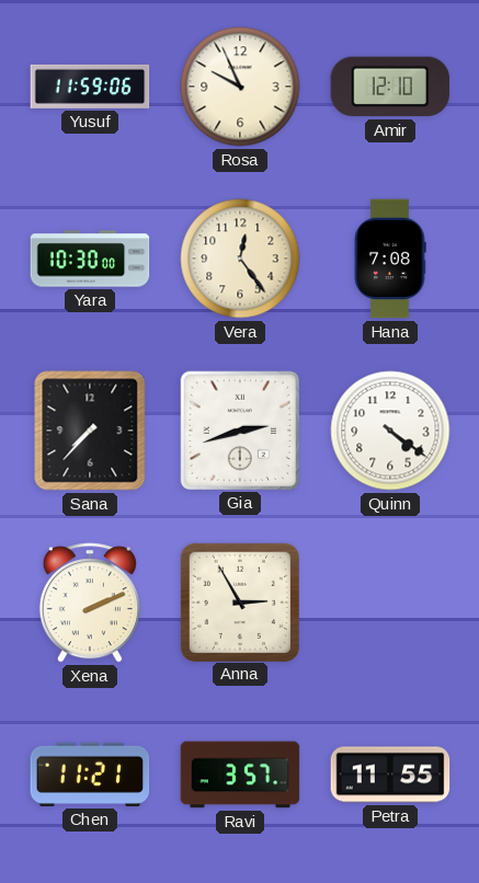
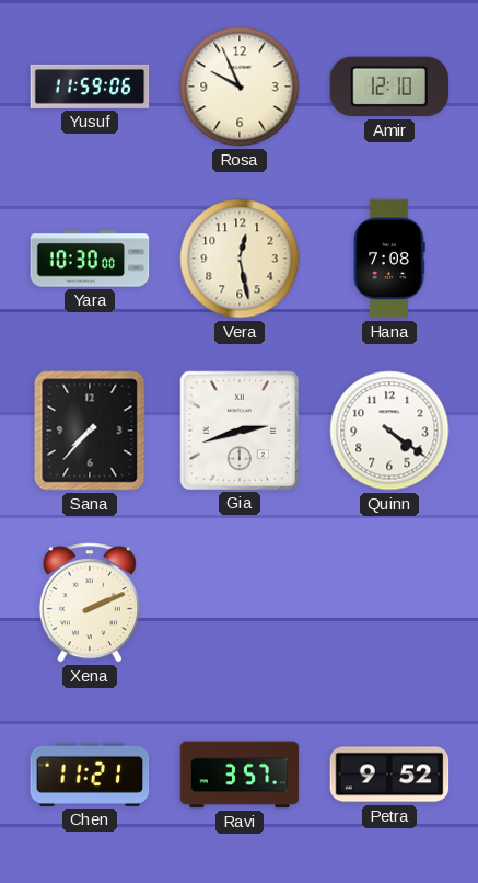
Vera: 12:24 -> 12:28 (240, 259)
Anna: 2:55 -> none (239, 601)
Petra: 11:55 -> 9:52 (389, 775)
